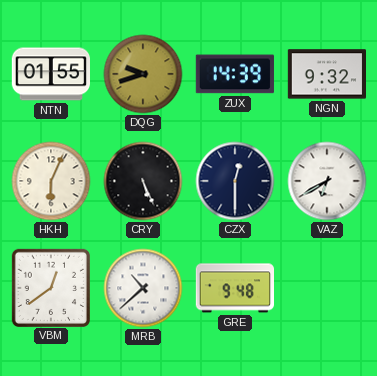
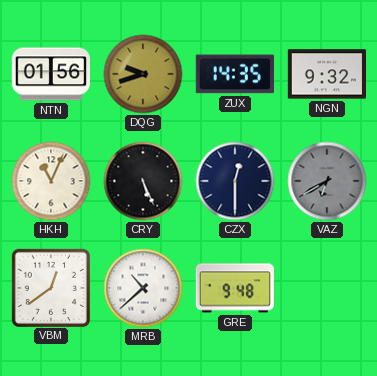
NTN: 01:55 -> 01:56 (50, 74)
ZUX: 14:39 -> 14:35 (235, 74)
HKH: 6:04 -> 11:04 (51, 181)
VAZ dial: white -> grey (327, 181)
